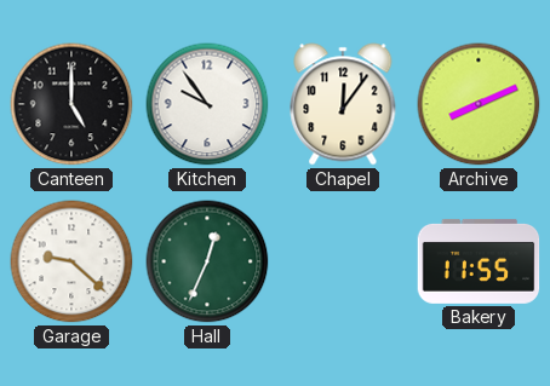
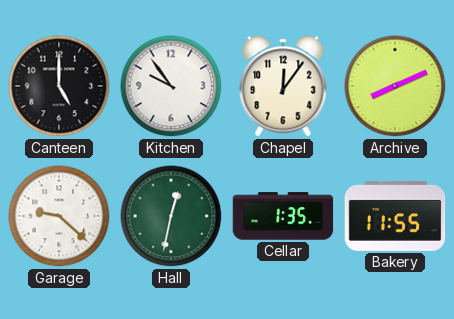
Hall: 12:34 -> 12:32 (171, 216)
Cellar: none -> 1:35 (283, 216)
